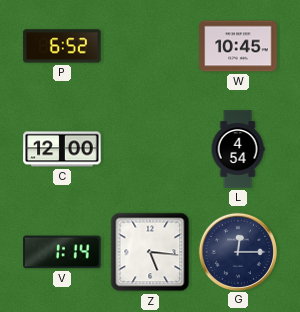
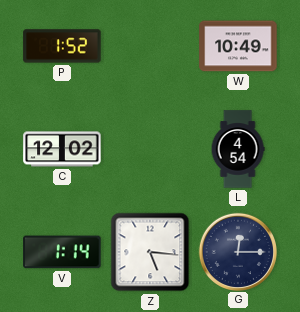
P: 6:52 -> 1:52 (62, 46)
W: 10:45 -> 10:49 (238, 46)
C: 12:00 -> 12:02 (62, 149)
